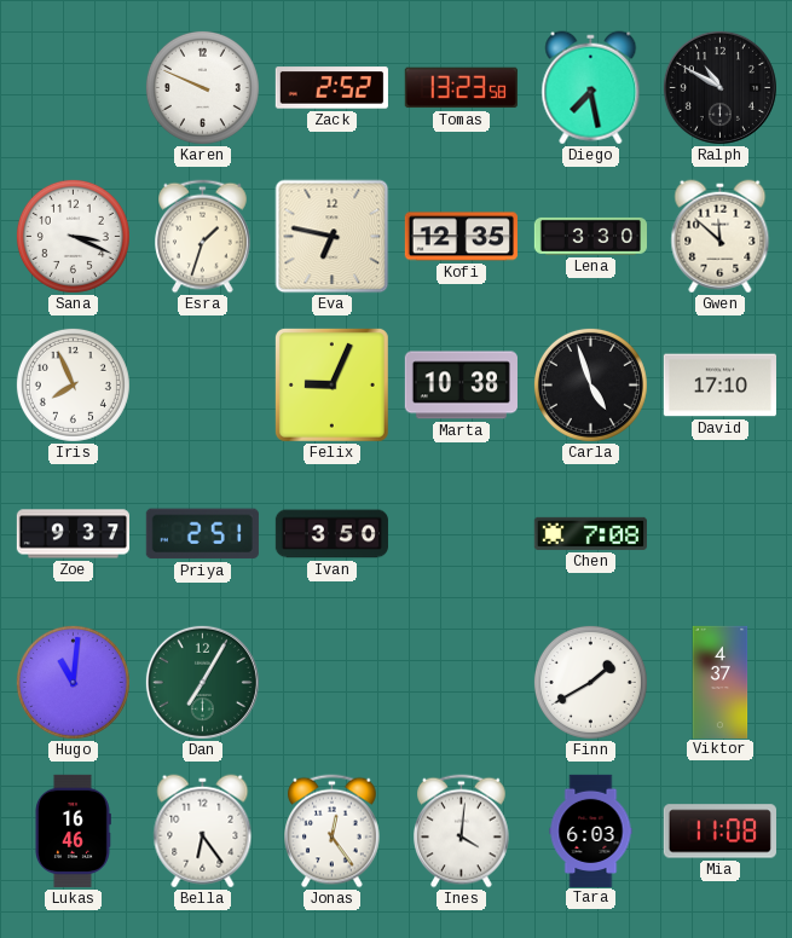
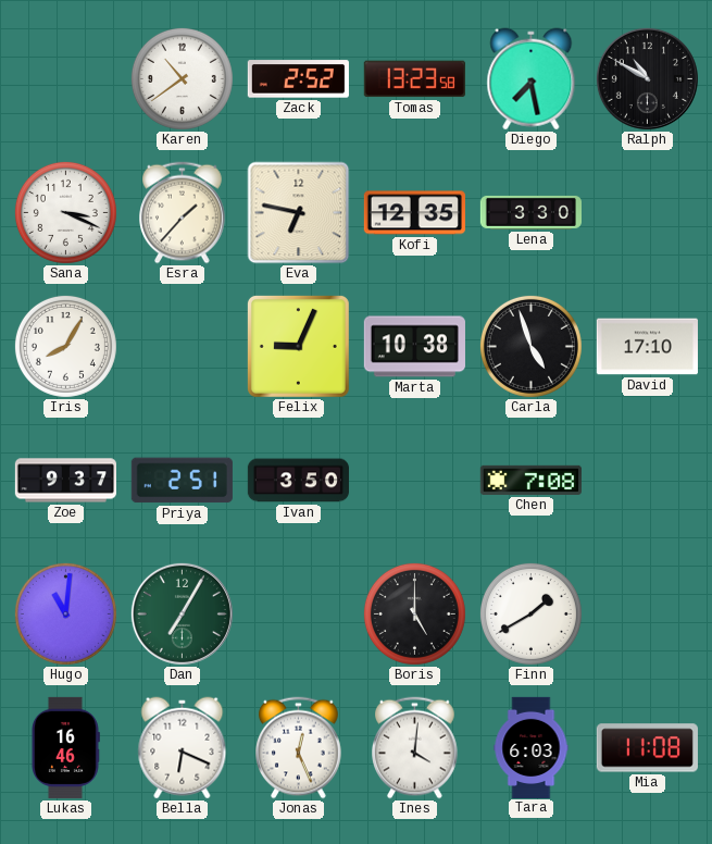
Karen: 9:49 -> 10:39 (182, 78)
Esra: 1:33 -> 1:37 (183, 213)
Gwen: 11:52 -> none (721, 237)
Iris: 7:56 -> 8:05 (65, 346)
Boris: none -> 5:00 (414, 613)
Viktor: 4:37 -> none (721, 682)
Bella: 6:24 -> 6:19 (183, 748)
Jonas: 12:24 -> 12:26 (299, 748)
